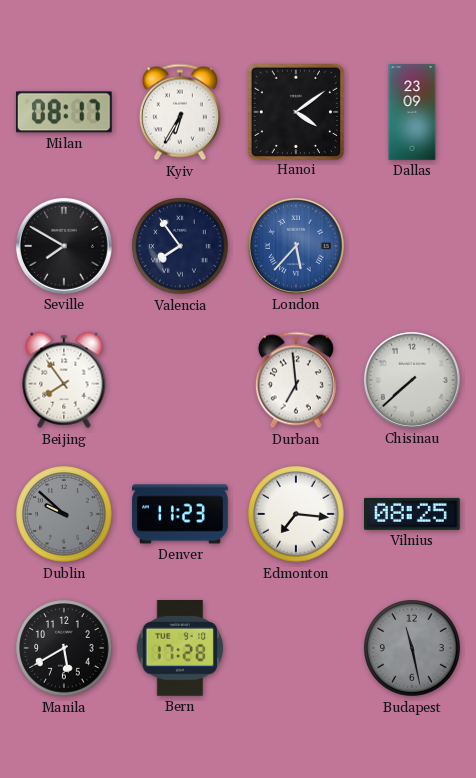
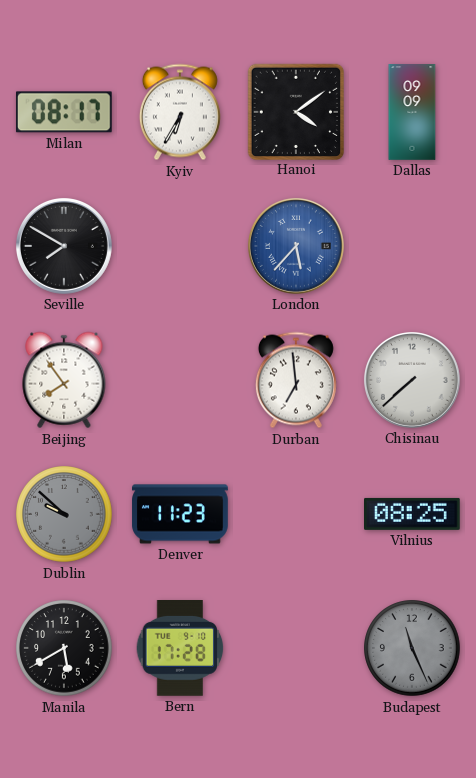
Dallas: 23:09 -> 09:09 (412, 112)
Valencia: 7:54 -> none (180, 246)
Edmonton: 7:16 -> none (296, 514)
Budapest: 11:28 -> 11:26 (412, 648)
